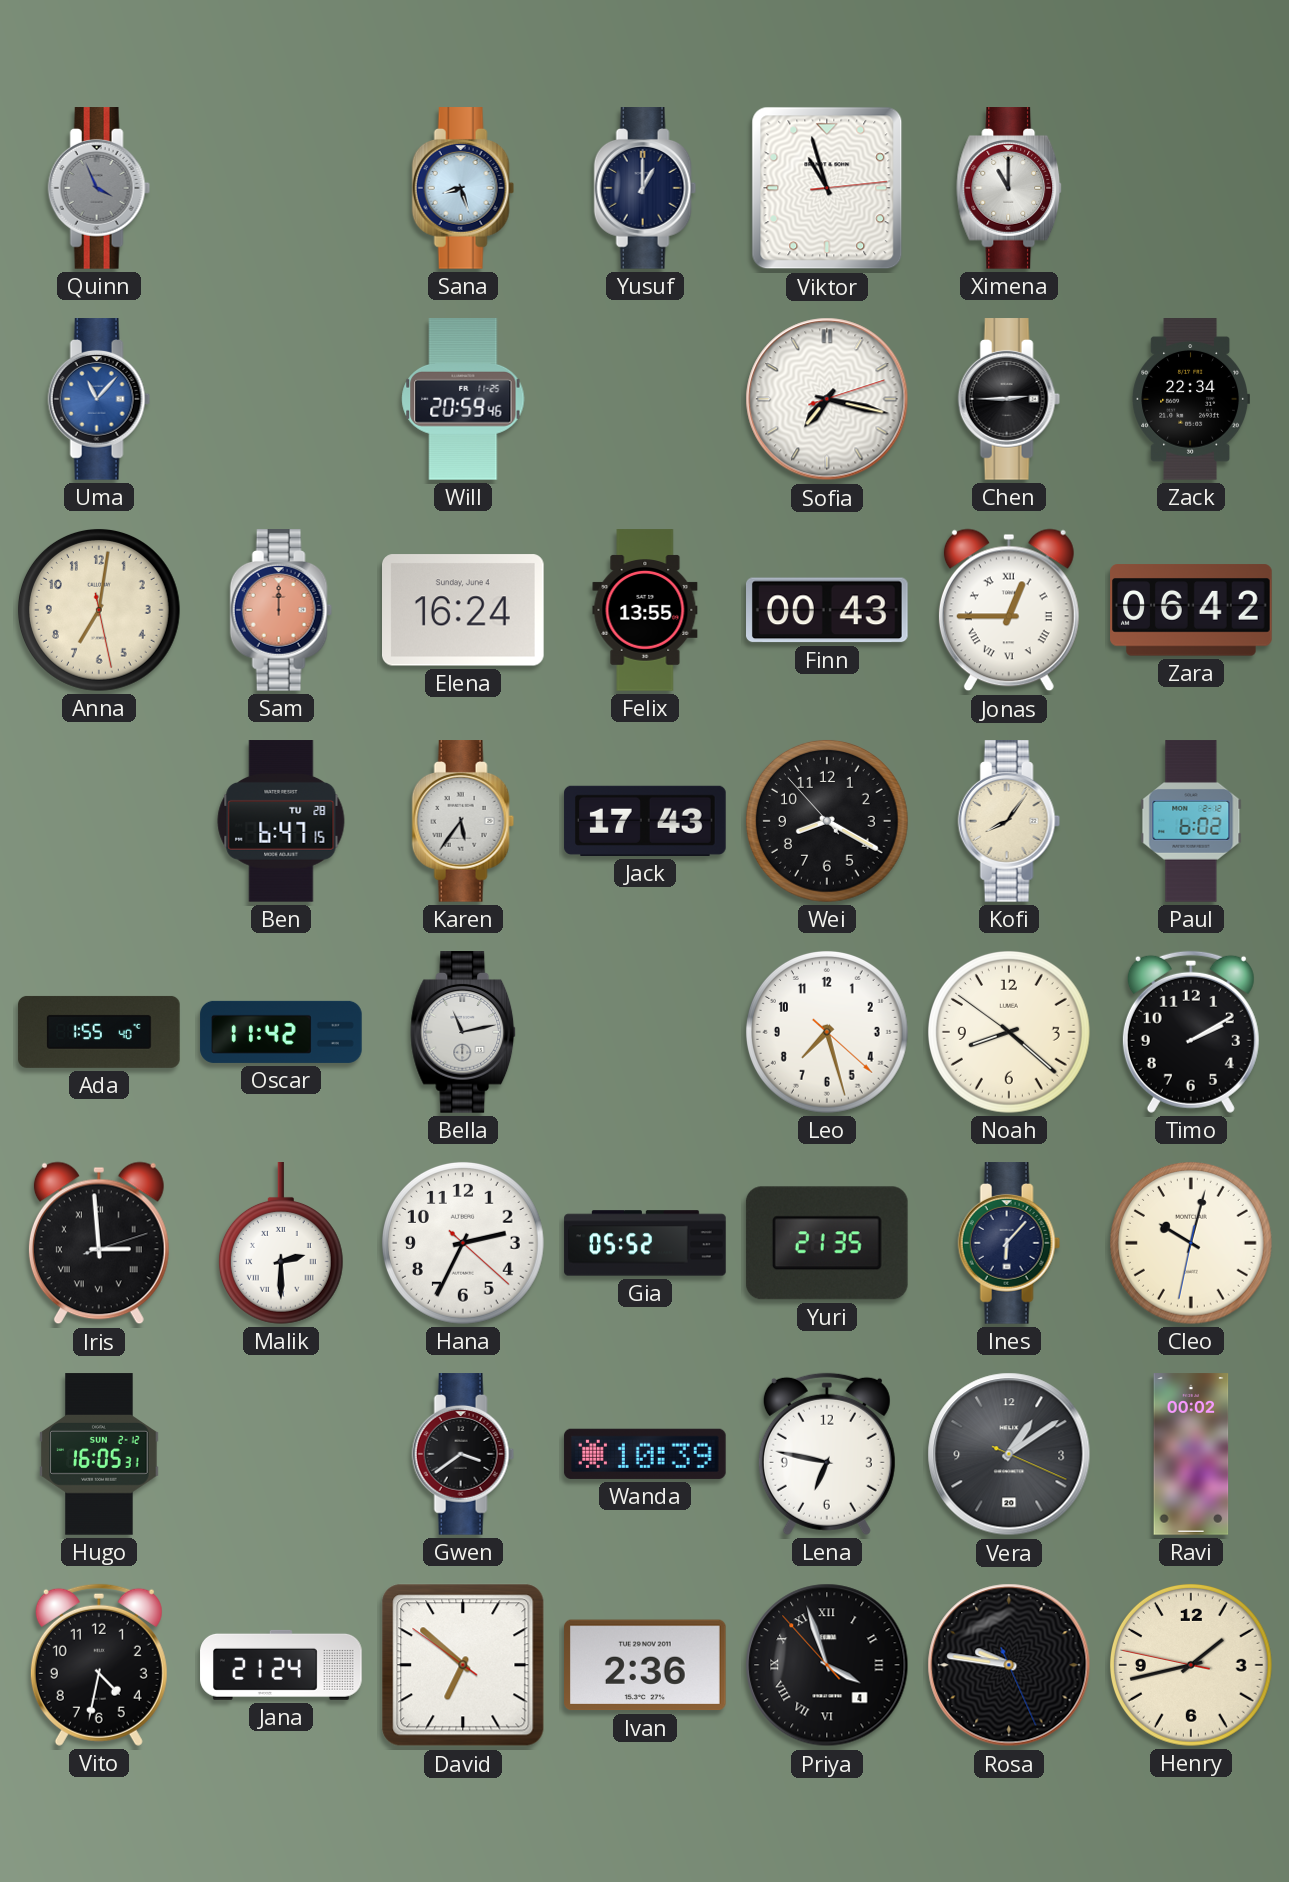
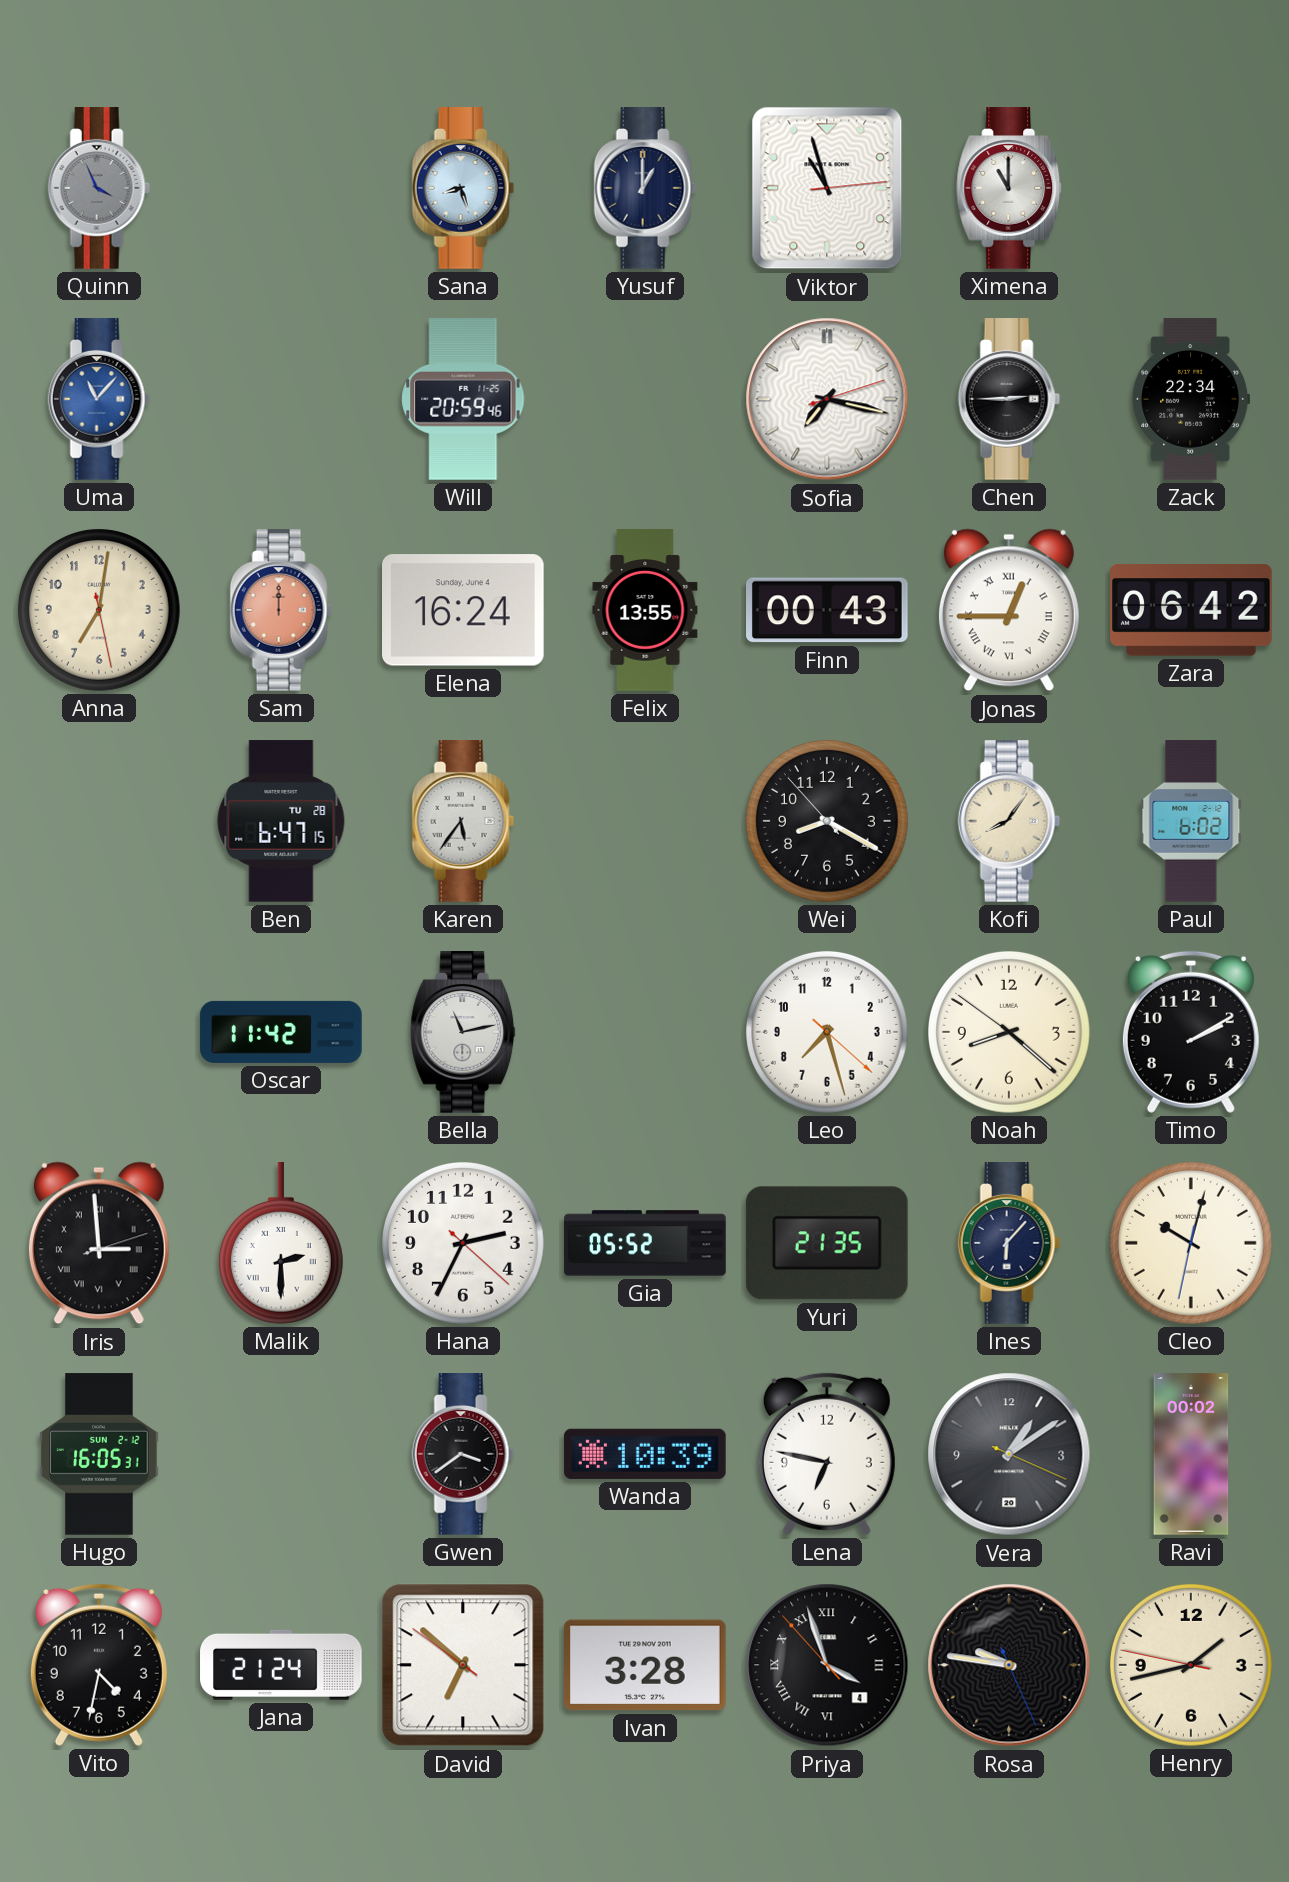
Jack: 17:43 -> none (645, 821)
Ada: 1:55 -> none (99, 1032)
Ivan: 2:36 -> 3:28 (646, 1665)
